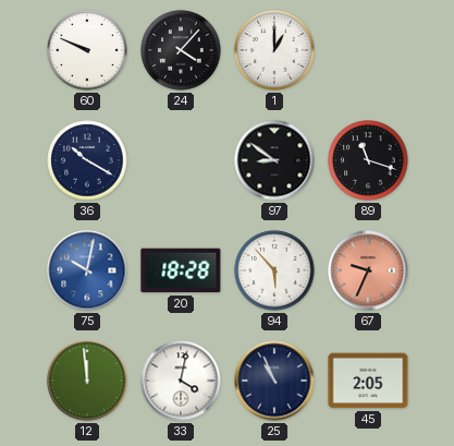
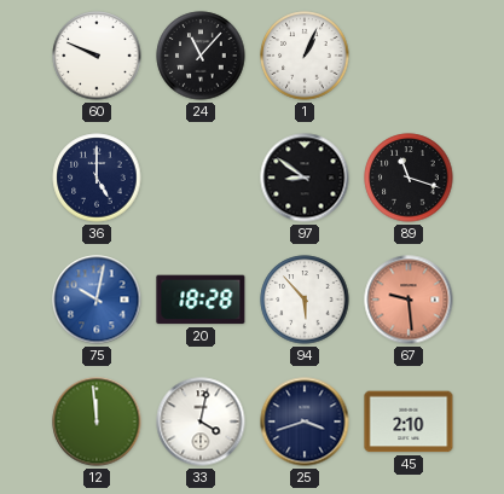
24: 4:07 -> 11:07 (201, 56)
1: 1:00 -> 1:04 (305, 56)
36: 10:20 -> 5:00 (97, 178)
67: 9:34 -> 9:29 (409, 300)
25: 10:56 -> 3:42 (305, 422)
45: 2:05 -> 2:10 (409, 422)
